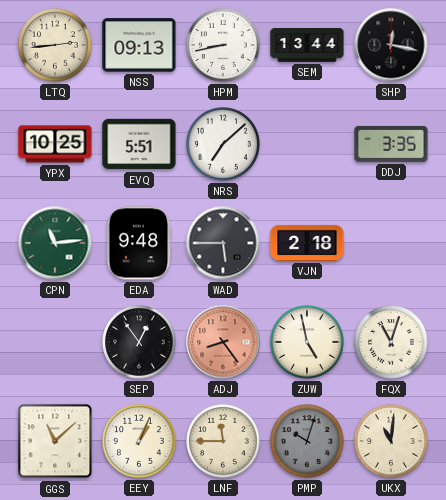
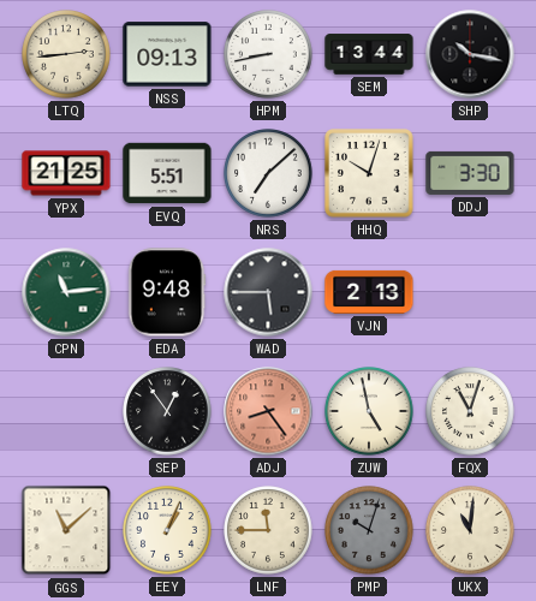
SHP: 12:17 -> 10:17 (470, 54)
YPX: 10:25 -> 21:25 (66, 173)
HHQ: none -> 10:03 (369, 173)
DDJ: 3:35 -> 3:30 (470, 173)
VJN: 2:18 -> 2:13 (369, 292)
